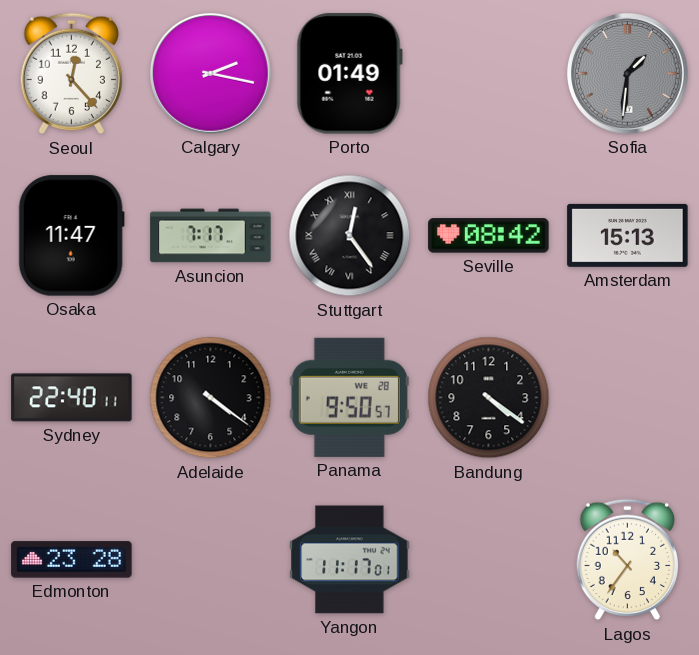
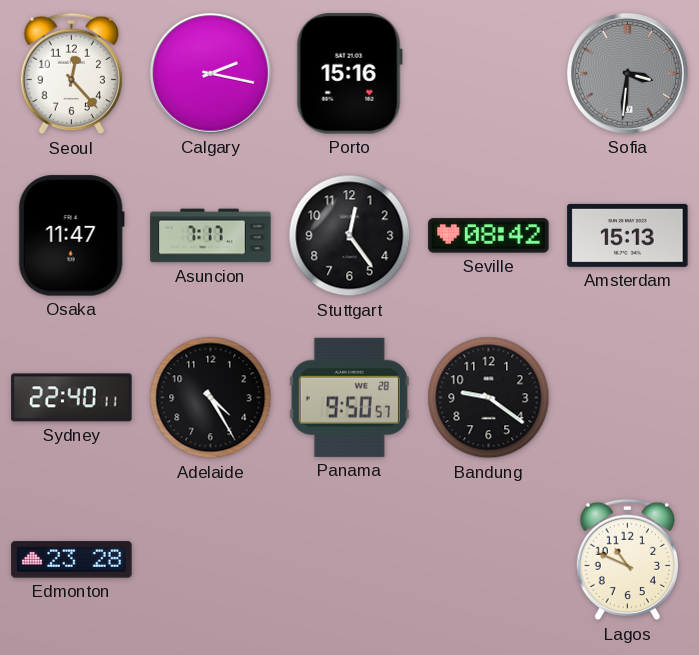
Porto: 01:49 -> 15:16 (349, 74)
Sofia: 1:31 -> 3:31 (628, 74)
Stuttgart numerals: Roman -> Arabic (350, 236)
Adelaide: 4:21 -> 4:25 (211, 398)
Bandung: 4:21 -> 9:21 (489, 398)
Yangon: 11:17 -> none (350, 560)
Lagos: 10:36 -> 10:49 (628, 560)
